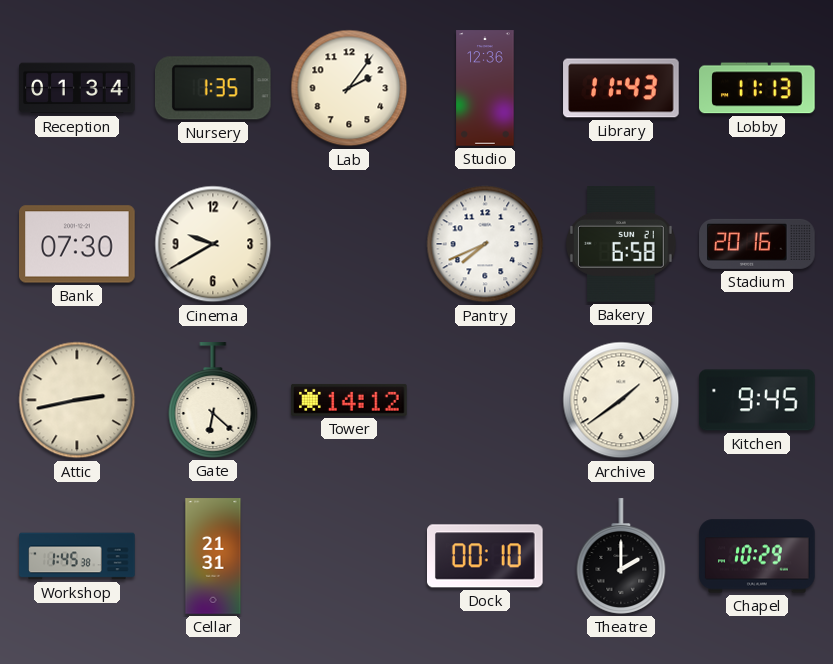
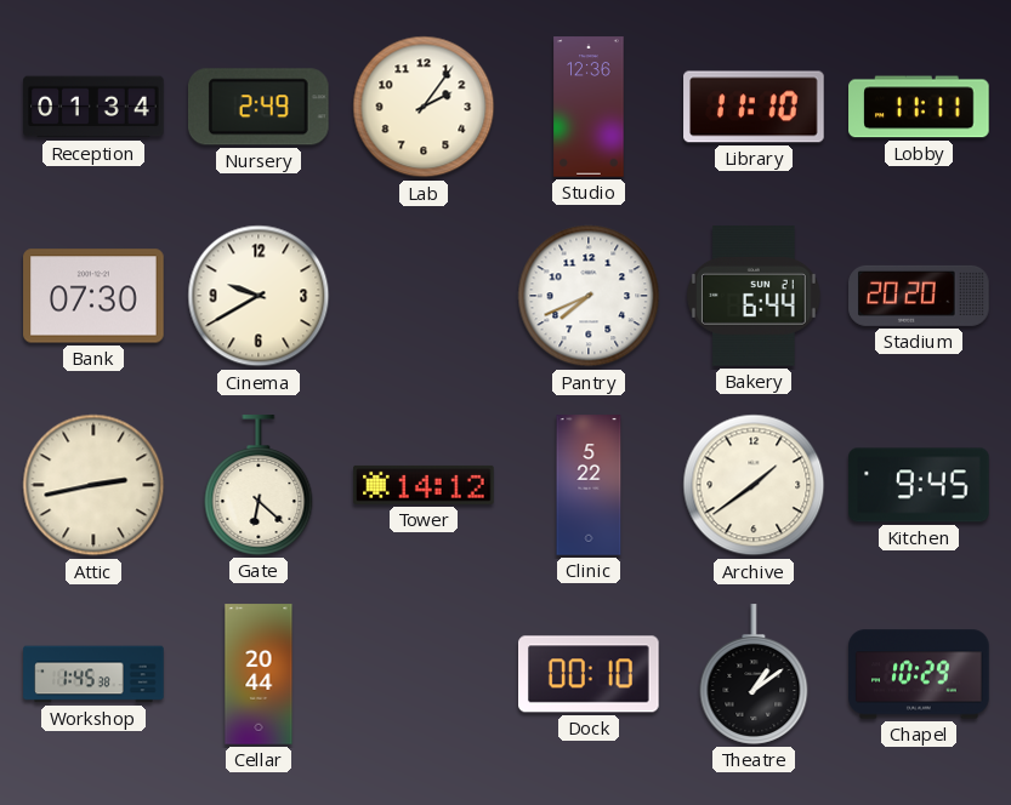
Nursery: 1:35 -> 2:49 (259, 107)
Library: 11:43 -> 11:10 (754, 107)
Lobby: 11:13 -> 11:11 (919, 107)
Bakery: 6:58 -> 6:44 (755, 296)
Stadium: 20:16 -> 20:20 (919, 296)
Clinic: none -> 5:22 (589, 485)
Cellar: 21:31 -> 20:44 (259, 674)
Theatre: 2:00 -> 1:09 (754, 674)
